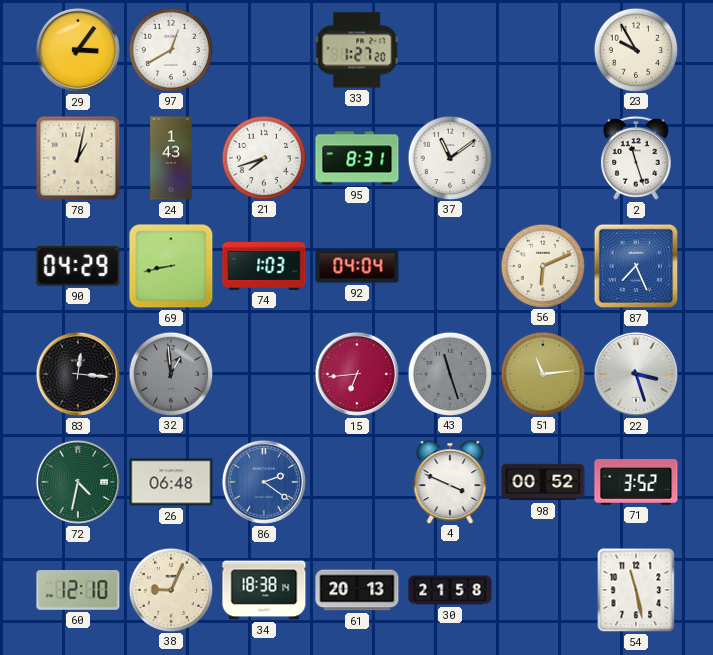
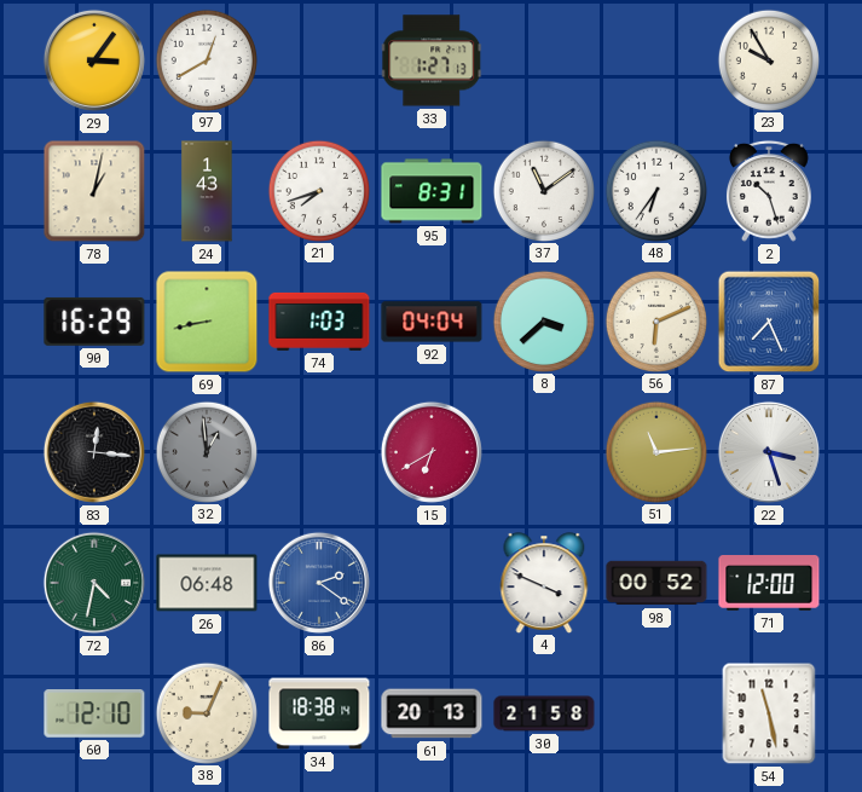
33: 1:27:20 -> 1:27:13 (432, 60)
48: none -> 6:36 (655, 190)
2: 11:27 -> 10:27 (769, 191)
90: 04:29 -> 16:29 (94, 322)
8: none -> 3:38 (543, 320)
15: 6:44 -> 6:40 (432, 452)
43: 11:27 -> none (449, 373)
71: 3:52 -> 12:00 (769, 584)
